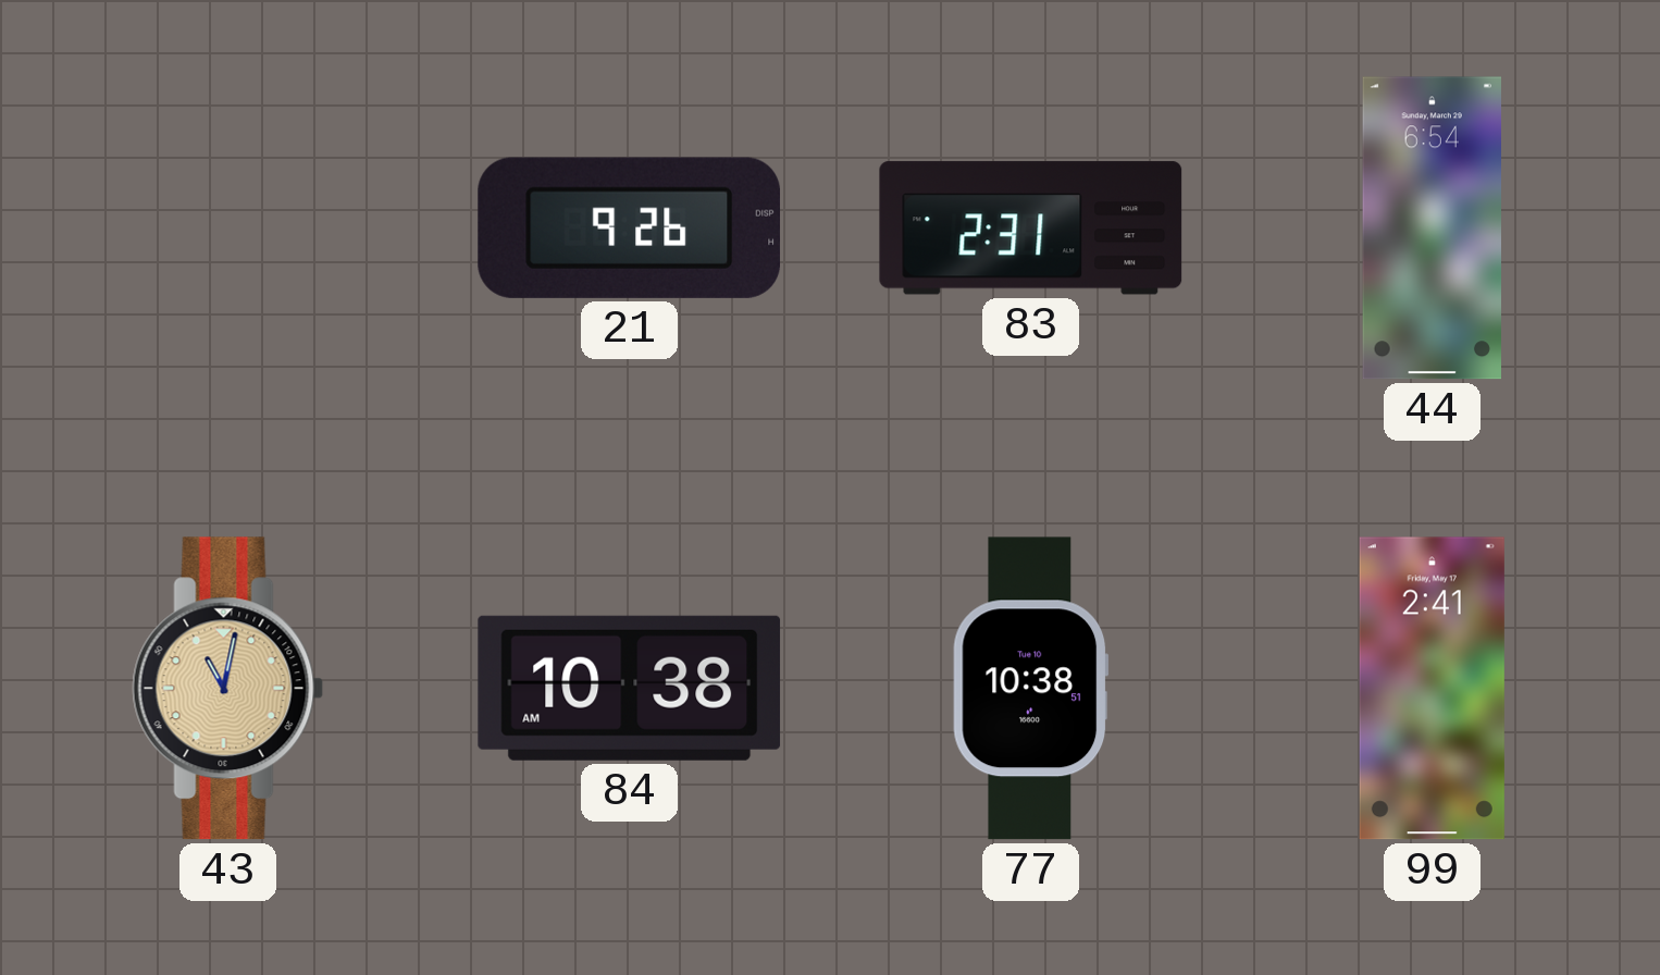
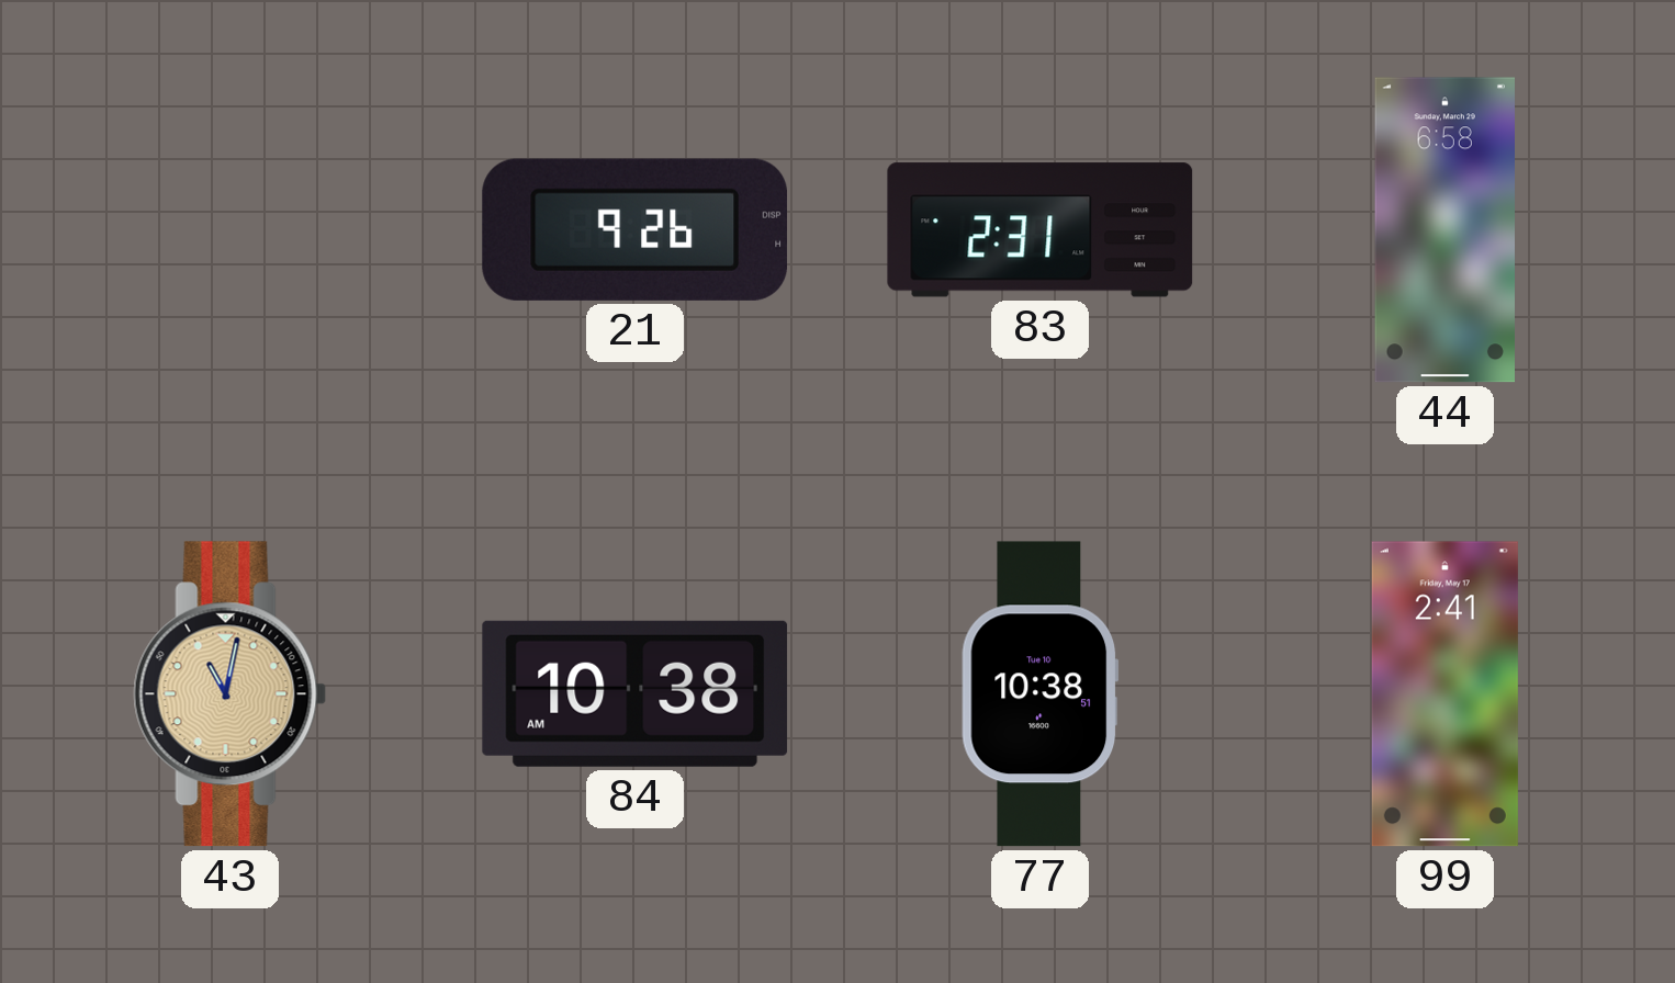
44: 6:54 -> 6:58 (1444, 230)
